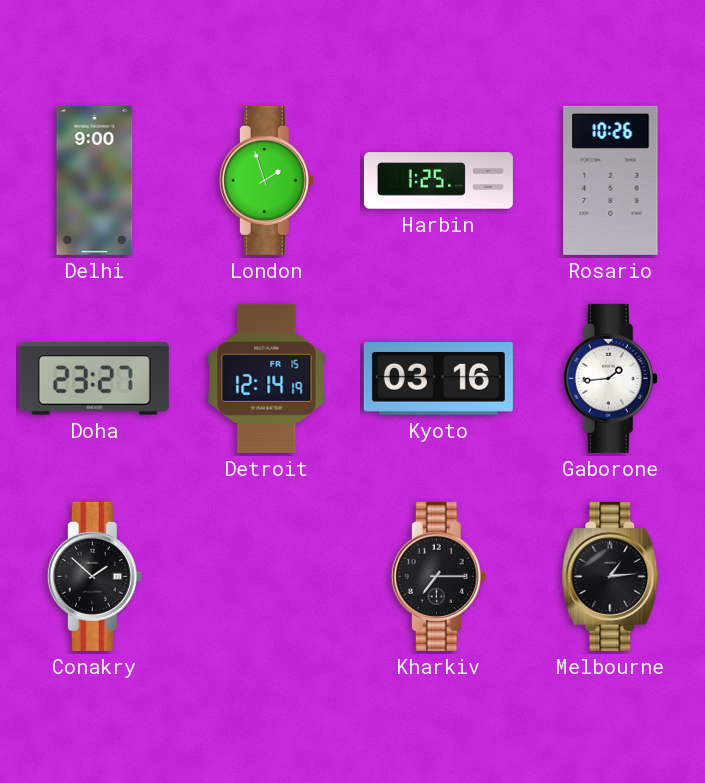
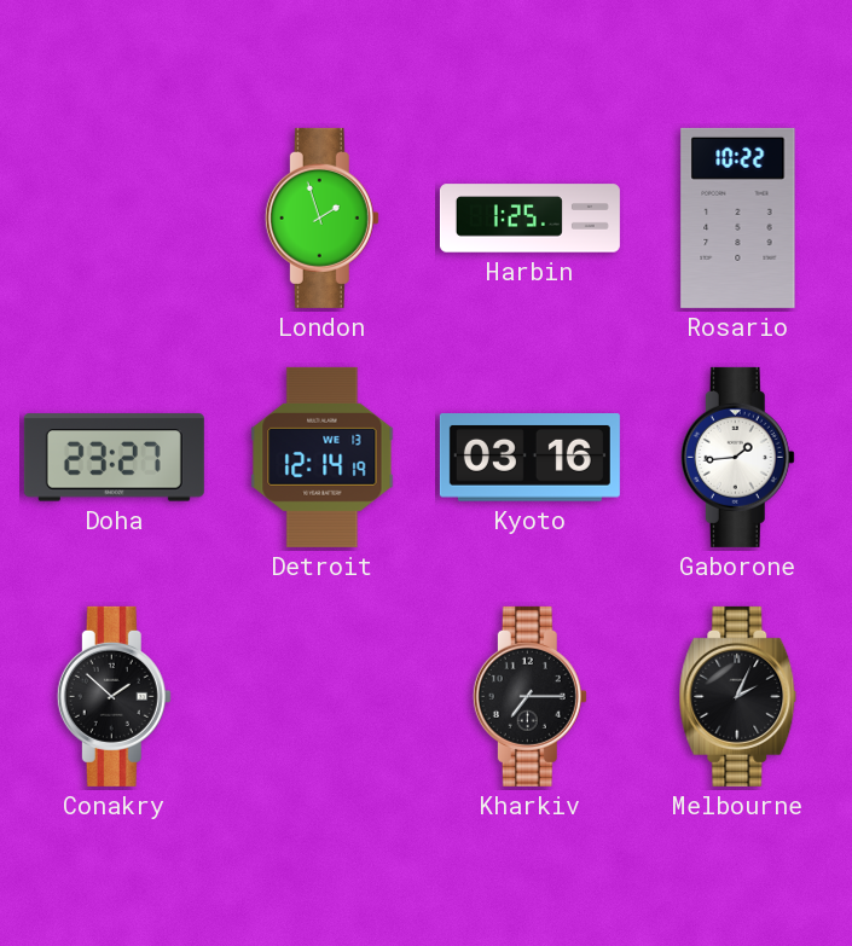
Delhi: 9:00 -> none (95, 180)
Rosario: 10:26 -> 10:22 (738, 217)
Detroit date: FR 15 -> WE 13 (323, 457)
Melbourne: 1:14 -> 2:04 (738, 696)
